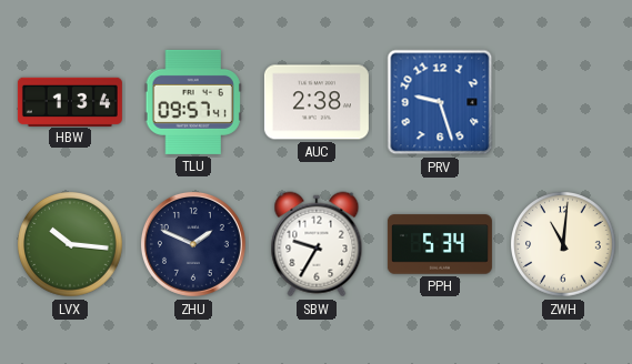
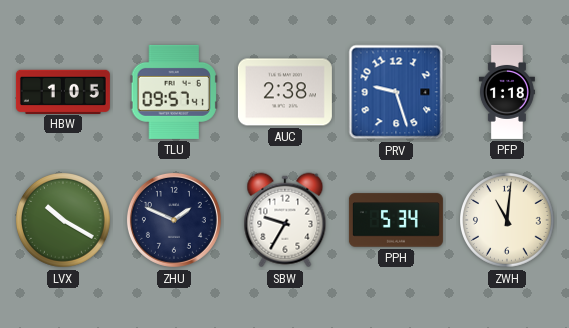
HBW: 1:34 -> 1:05 (63, 91)
PFP: none -> 1:18 (507, 92)
LVX: 10:16 -> 10:20 (64, 221)
